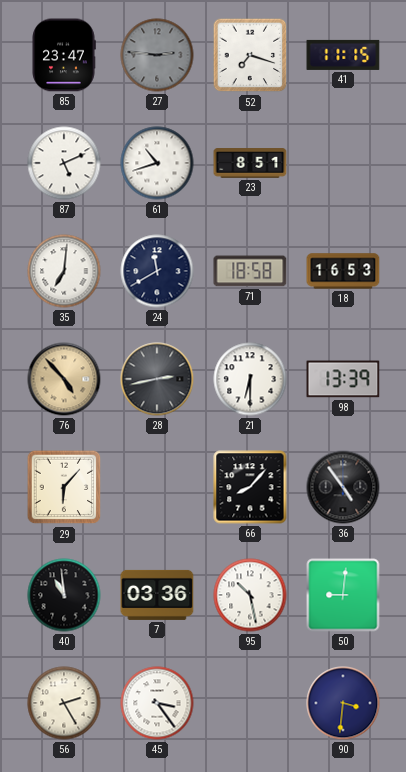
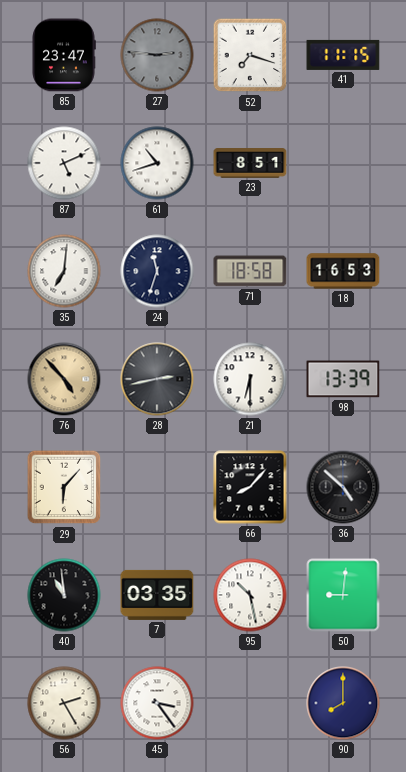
24: 11:40 -> 11:33 (157, 271)
36: 4:54 -> 4:52 (343, 487)
7: 03:36 -> 03:35 (157, 595)
90: 3:31 -> 8:00 (343, 703)
